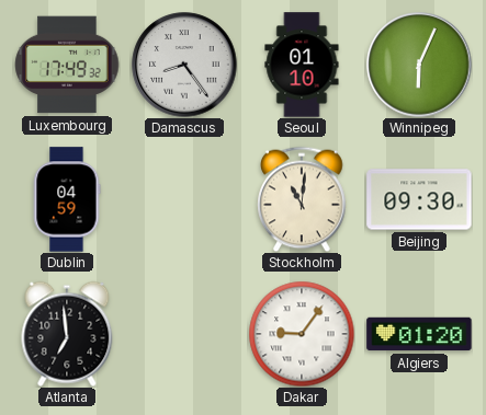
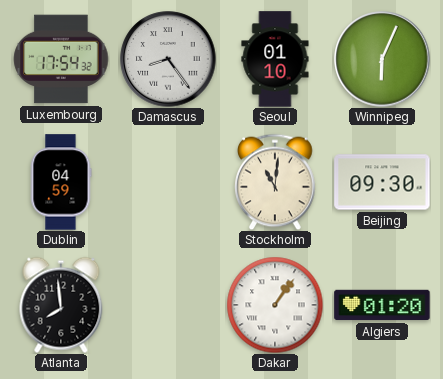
Luxembourg: 17:49 -> 17:54 (61, 59)
Atlanta: 6:59 -> 7:59 (61, 305)
Dakar: 9:06 -> 1:06 (275, 305)
